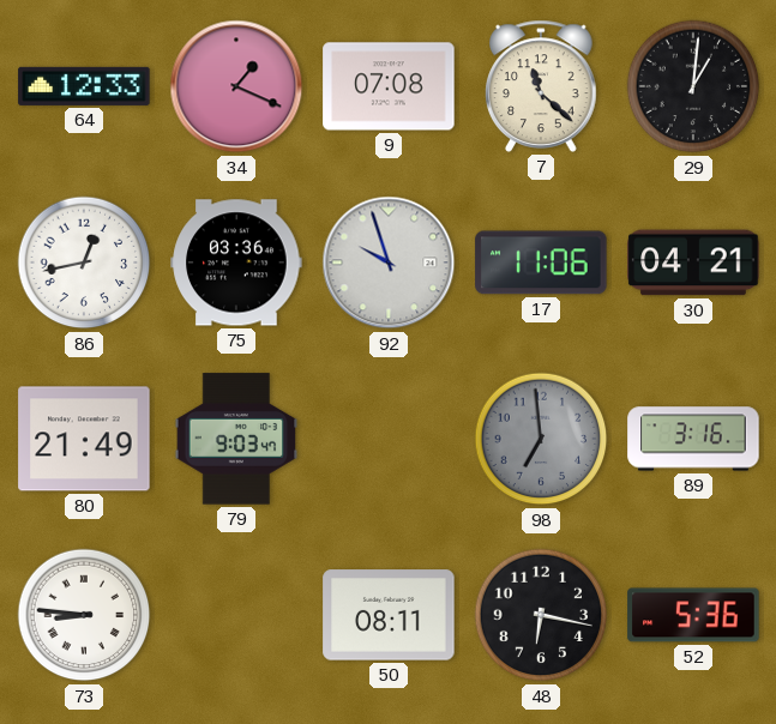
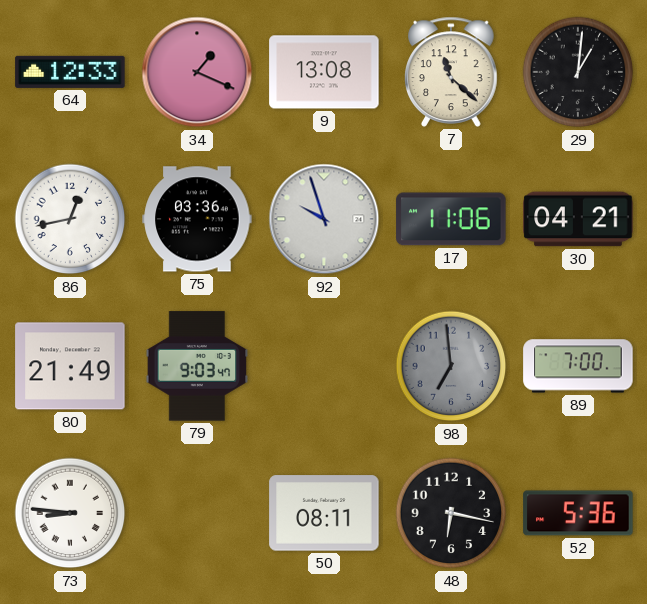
9: 07:08 -> 13:08 (324, 72)
89: 3:16 -> 7:00 (578, 366)
